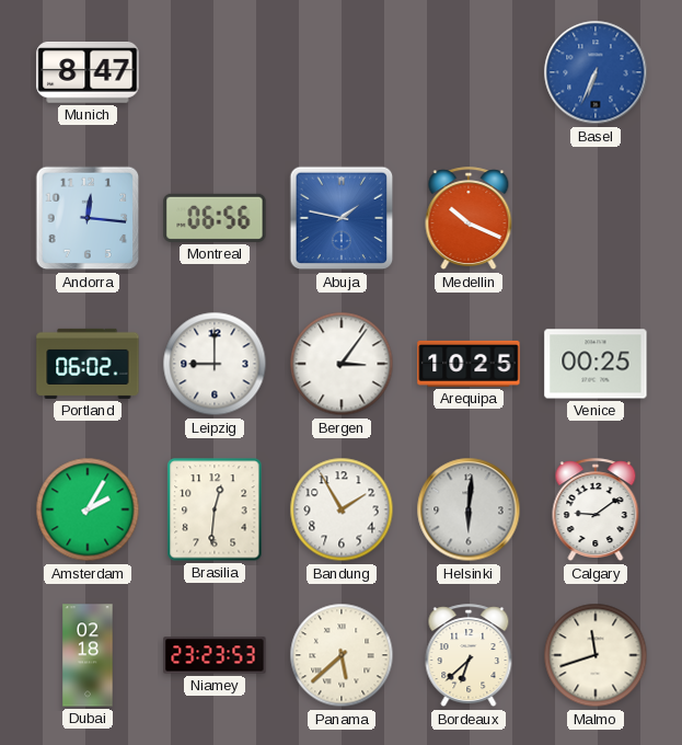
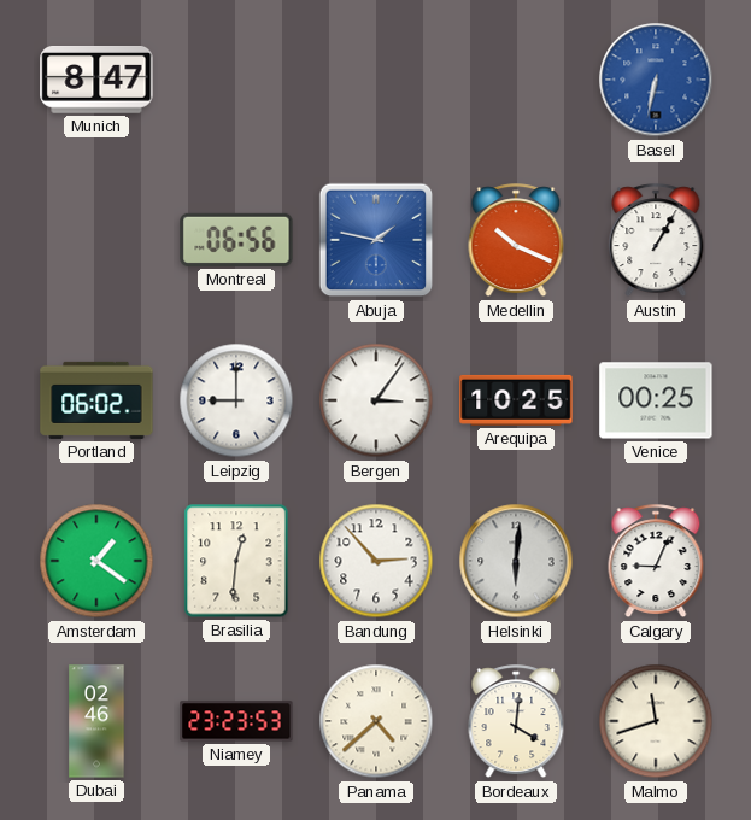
Basel: 6:34 -> 6:32 (656, 80)
Andorra: 12:16 -> none (88, 218)
Austin: none -> 1:05 (656, 241)
Amsterdam: 2:05 -> 1:21 (96, 561)
Bandung: 1:55 -> 2:53 (376, 561)
Calgary: 9:09 -> 9:04 (656, 562)
Dubai: 02:18 -> 02:46 (96, 721)
Panama: 5:38 -> 4:38 (376, 721)
Bordeaux: 6:38 -> 4:01 (516, 722)
